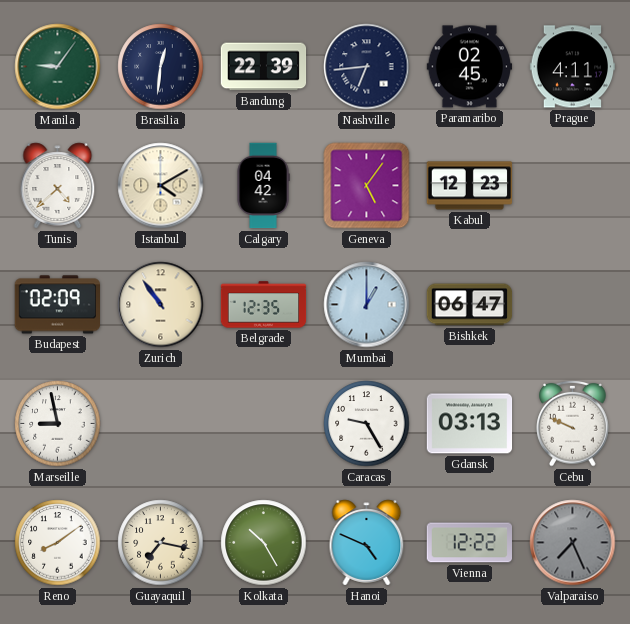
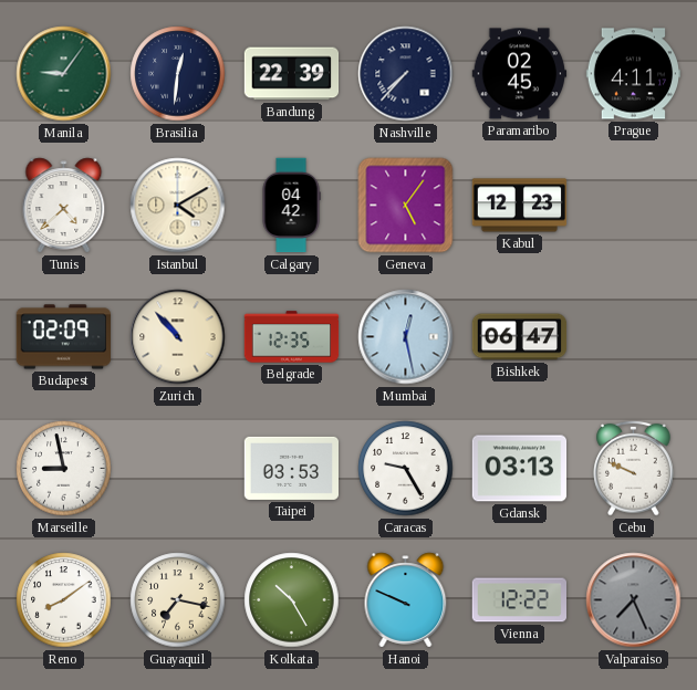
Nashville: 6:44 -> 7:37 (406, 74)
Zurich: 10:54 -> 10:53 (178, 337)
Mumbai: 1:00 -> 12:28 (406, 337)
Taipei: none -> 03:53 (292, 468)
Hanoi: 4:49 -> 9:49 (406, 600)
